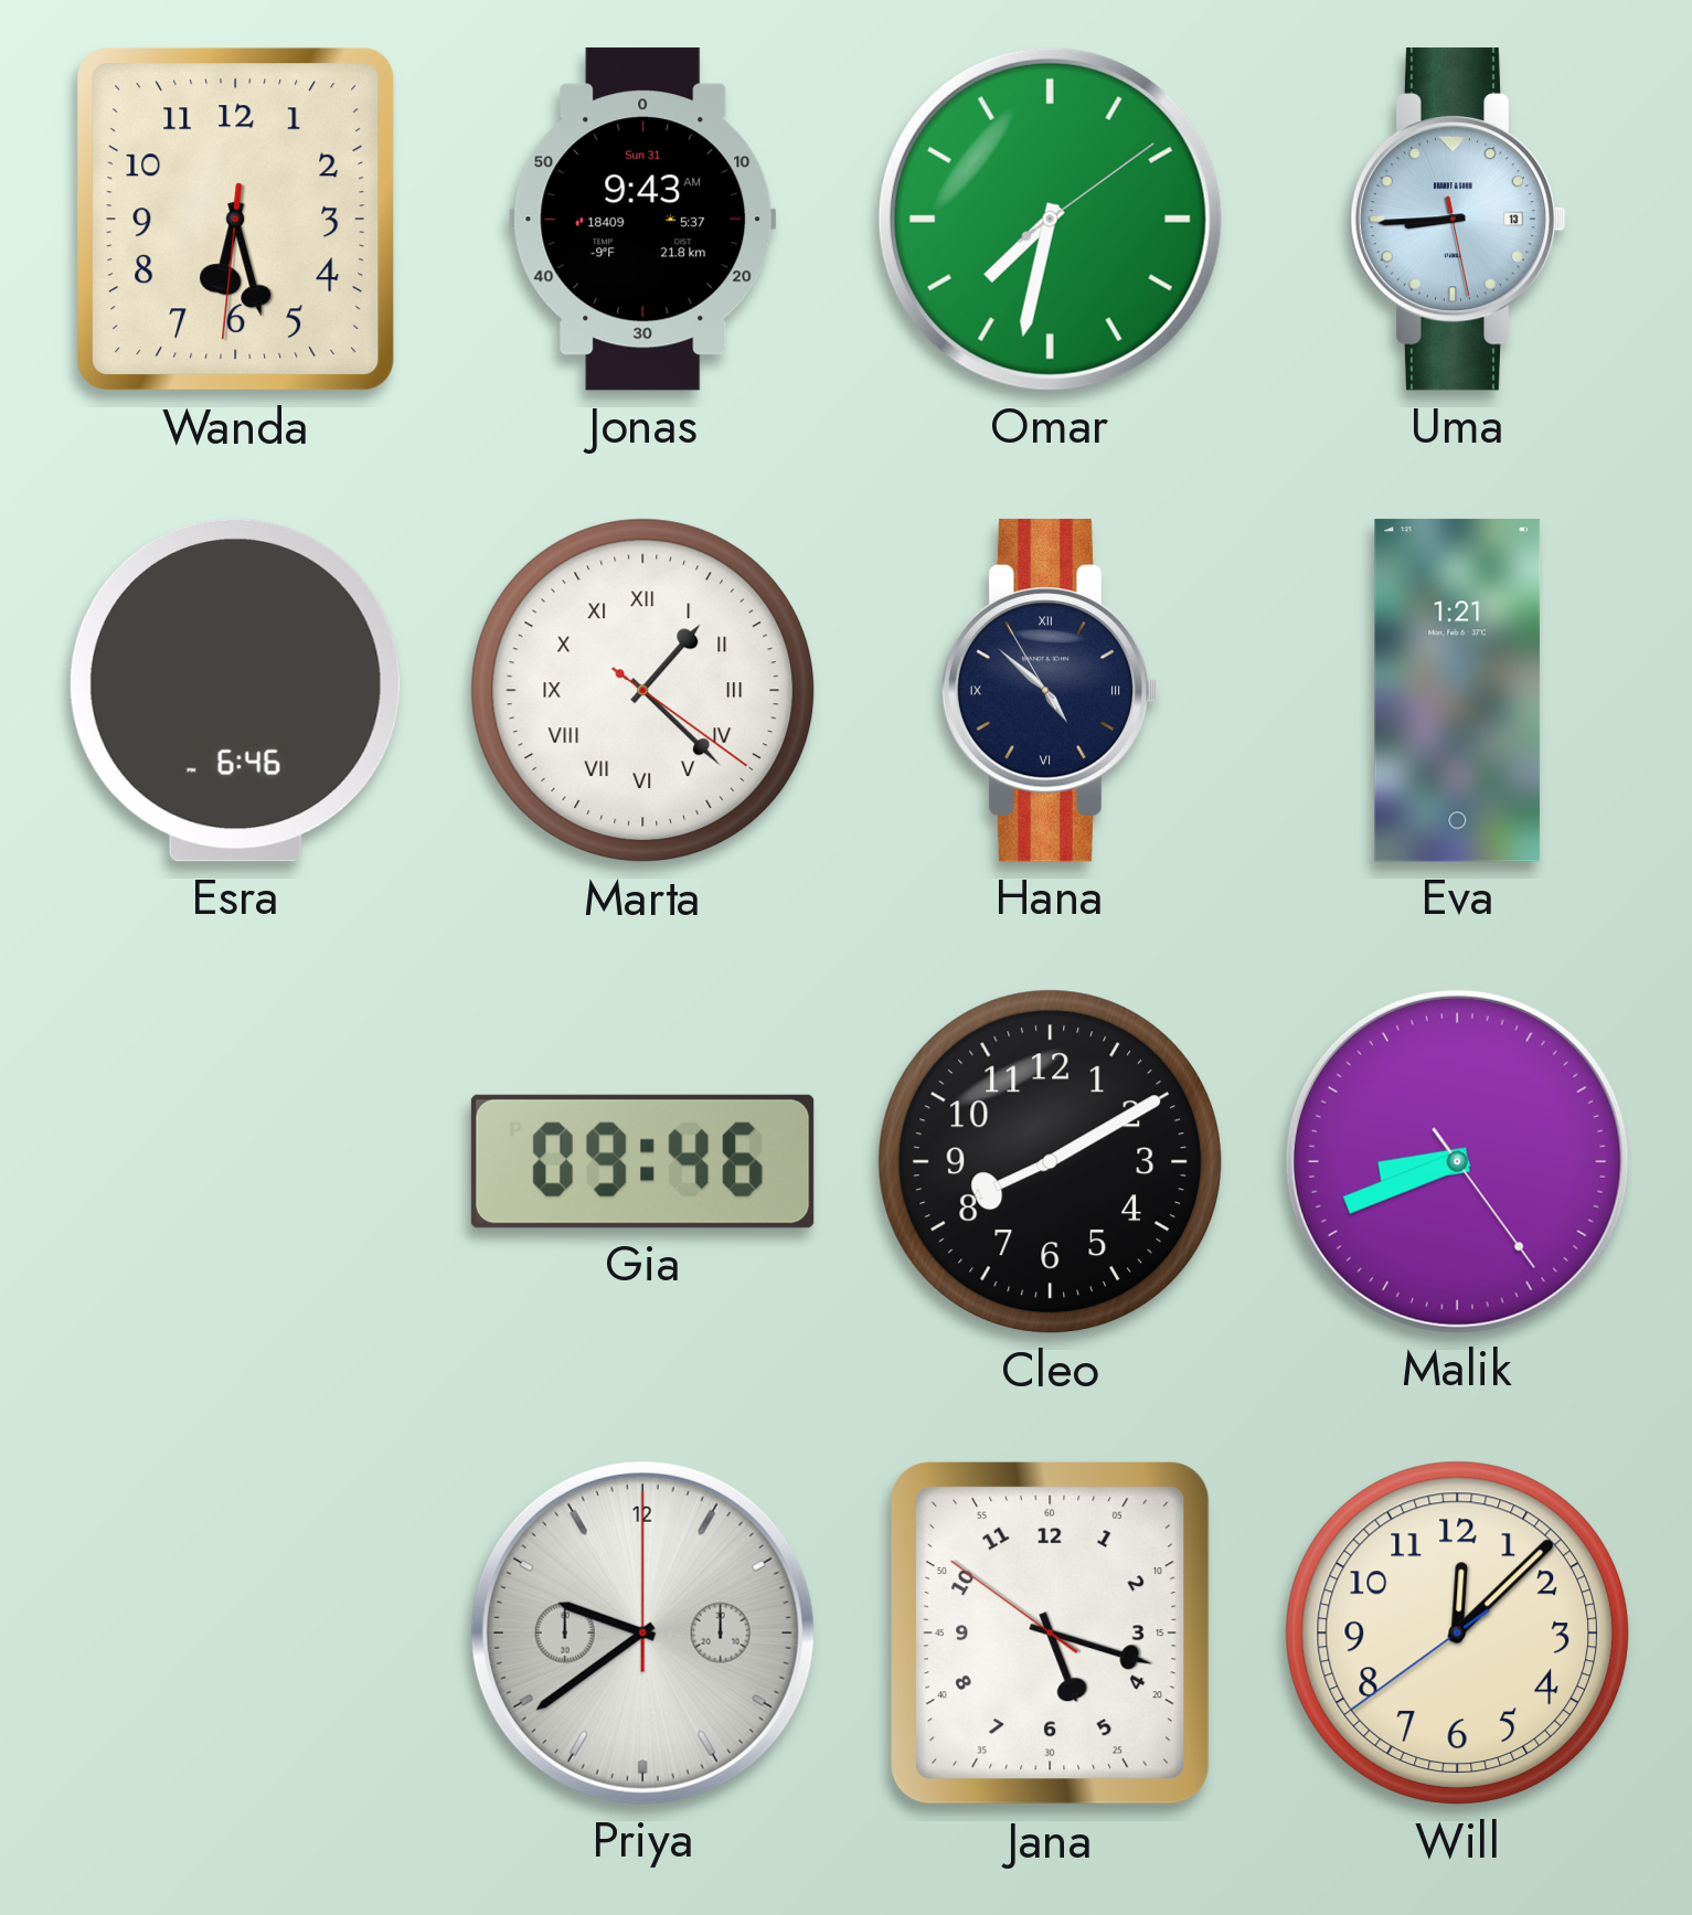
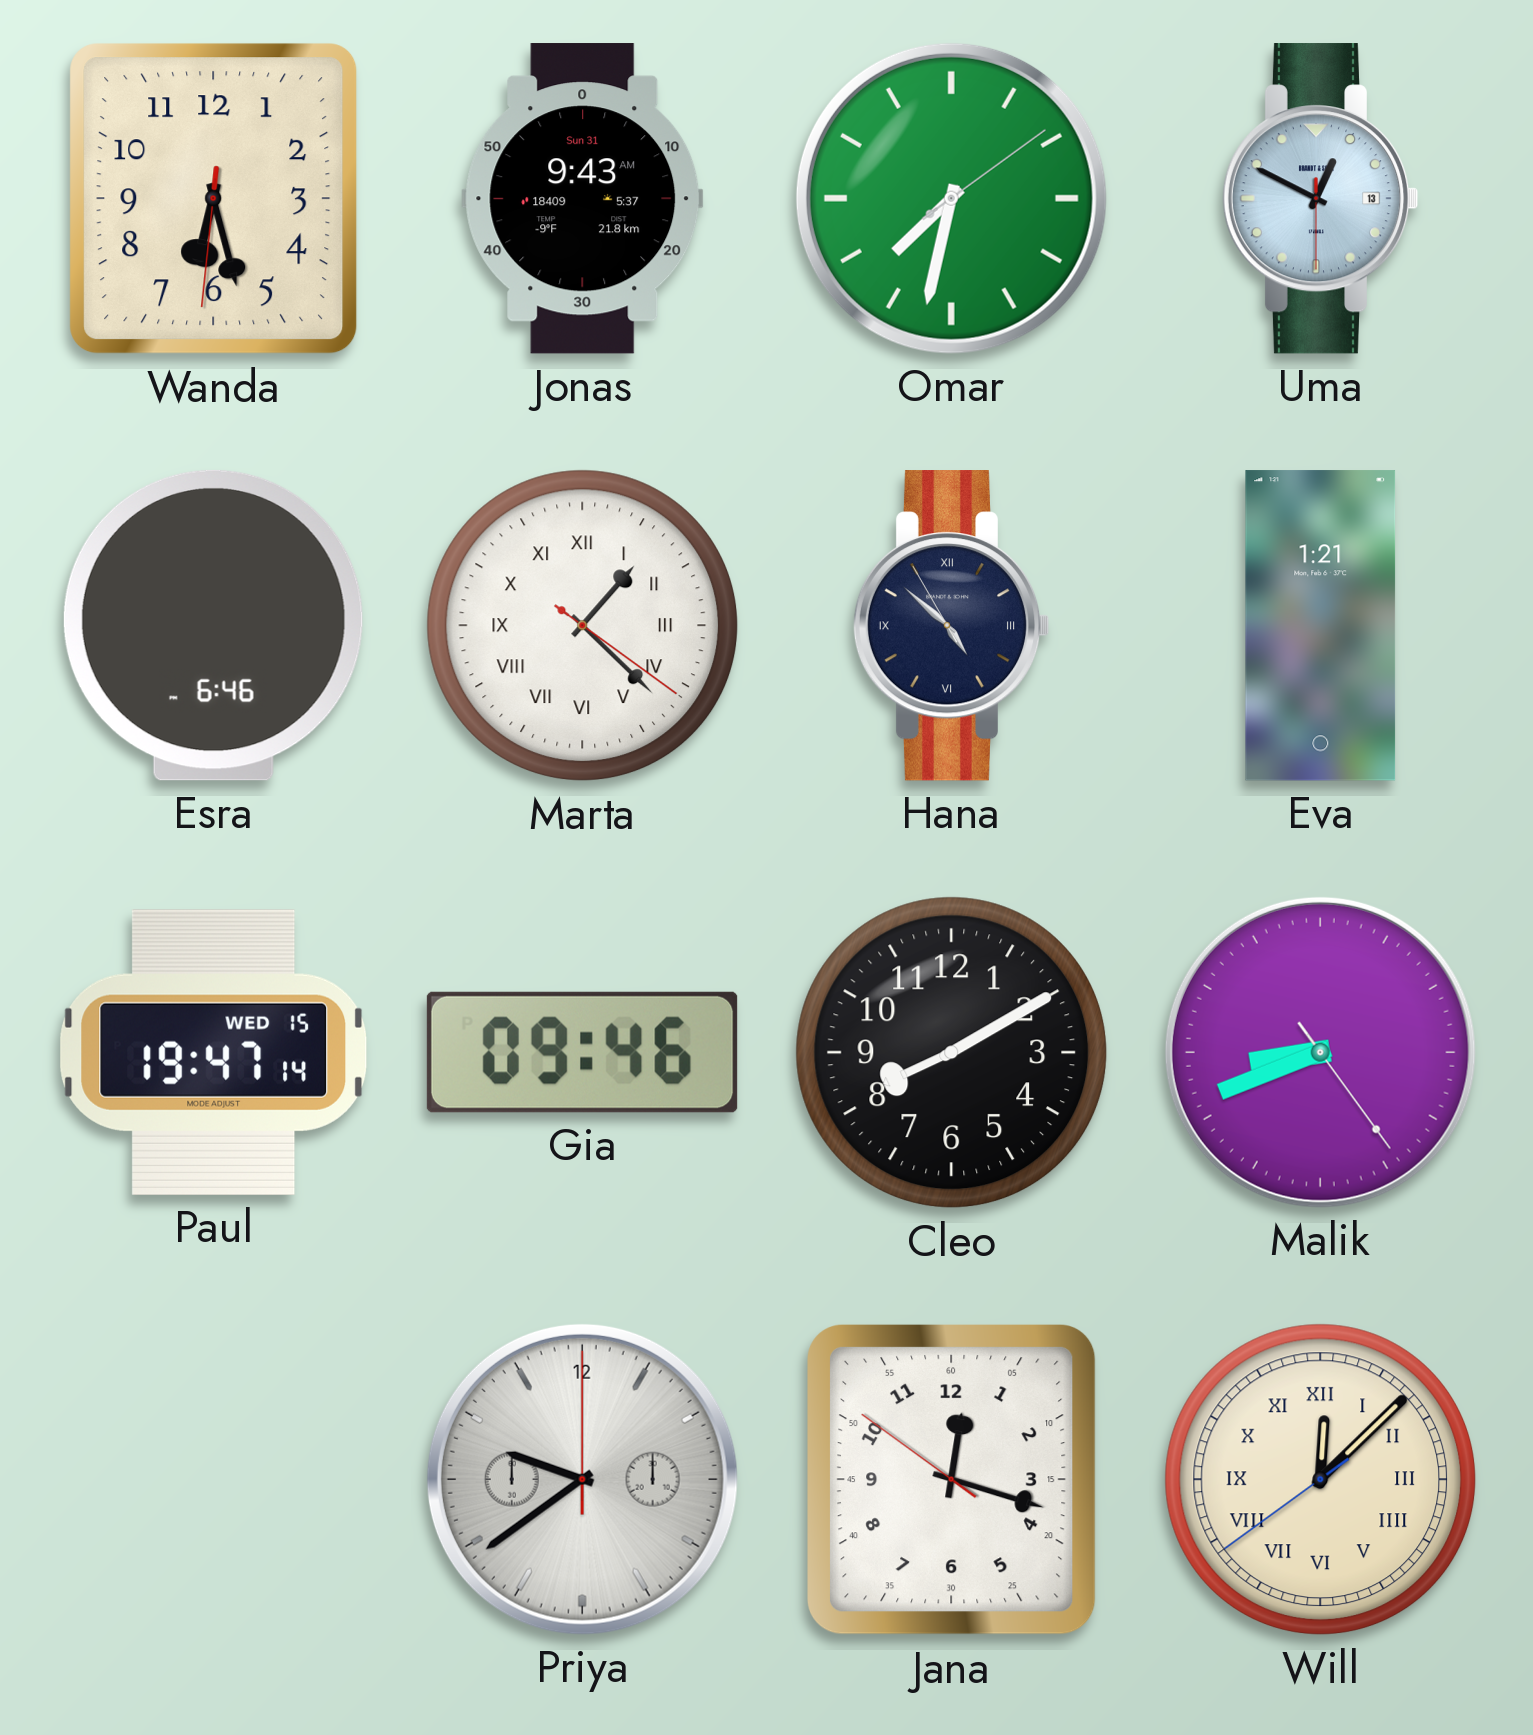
Uma: 8:44 -> 12:49 (1320, 199)
Paul: none -> 19:47 (214, 1052)
Jana: 5:17 -> 12:17 (952, 1480)
Will numerals: Arabic -> Roman (1321, 1480)
